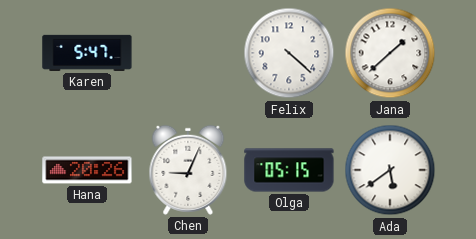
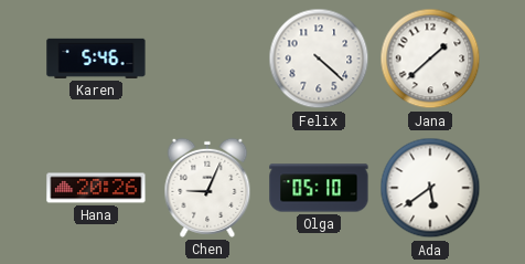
Karen: 5:47 -> 5:46 (96, 59)
Olga: 05:15 -> 05:10 (319, 188)
